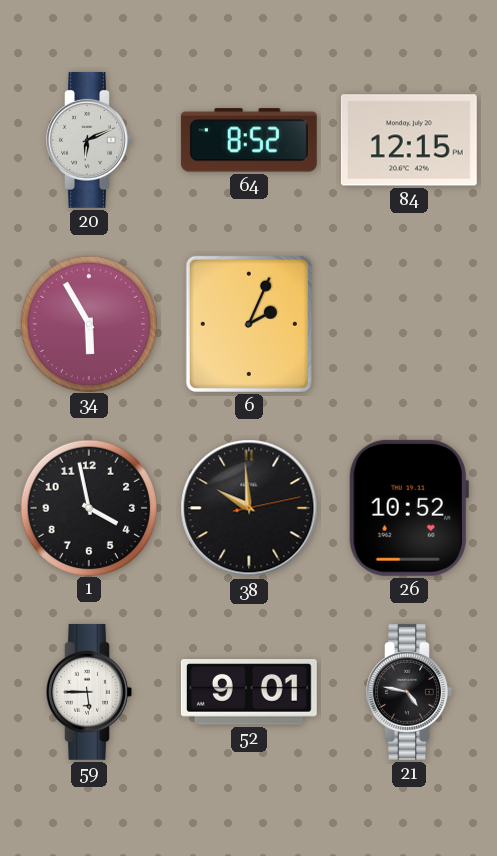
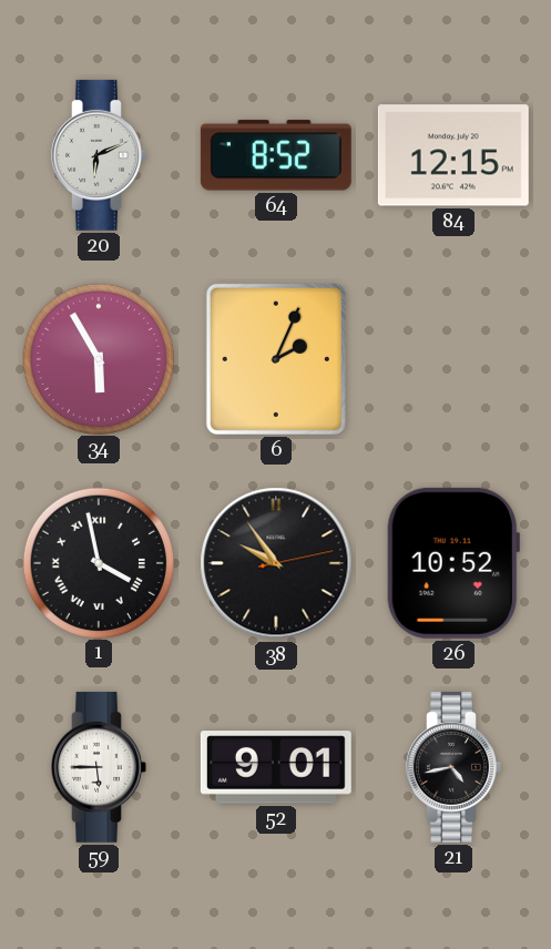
1 numerals: Arabic -> Roman (98, 562)
38: 9:59 -> 9:54 (276, 563)
21: 4:47 -> 4:43 (453, 767)
